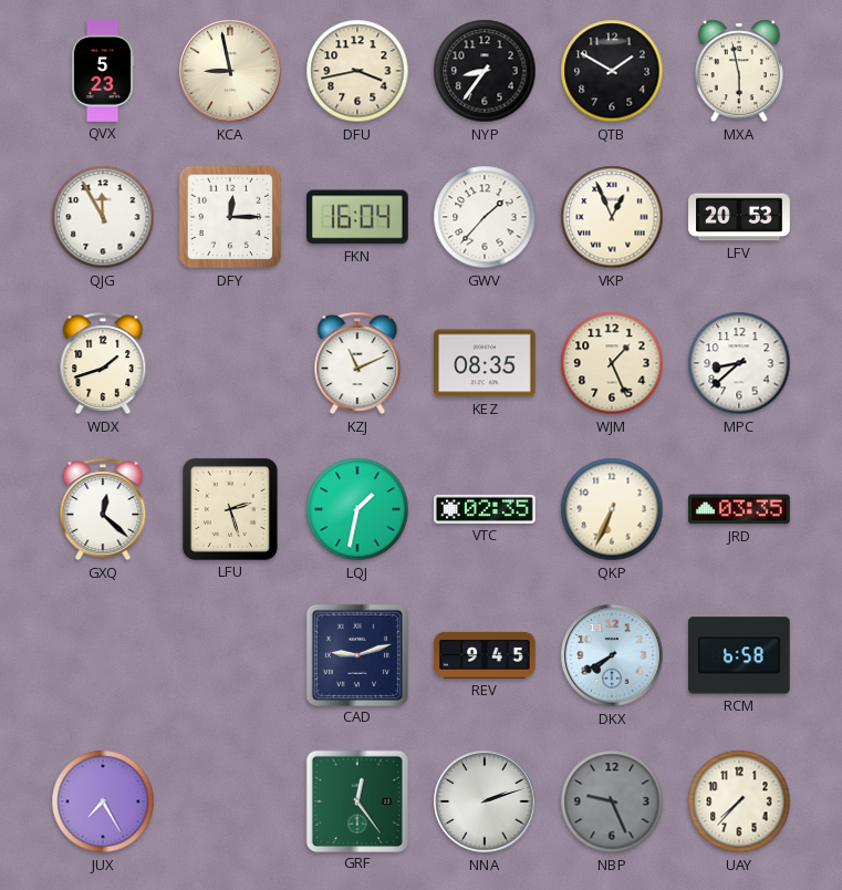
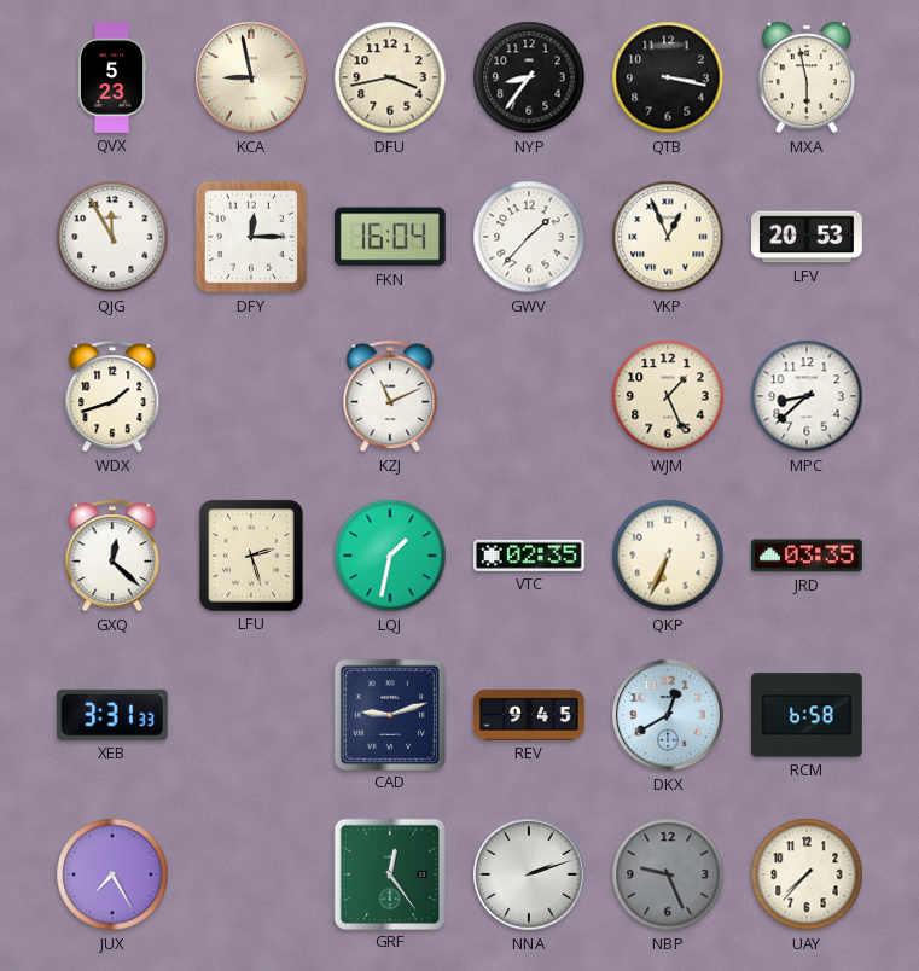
QTB: 1:50 -> 3:17 (668, 77)
KEZ: 08:35 -> none (486, 363)
XEB: none -> 3:31 (112, 715)
DKX: 7:40 -> 12:40 (668, 715)
